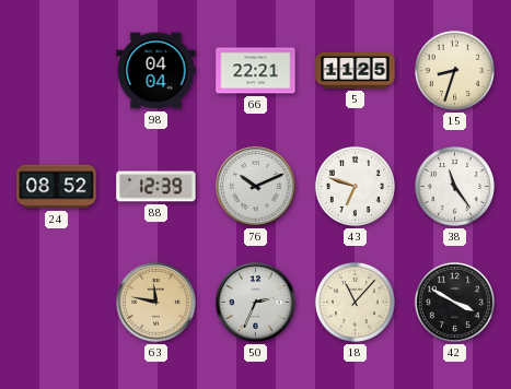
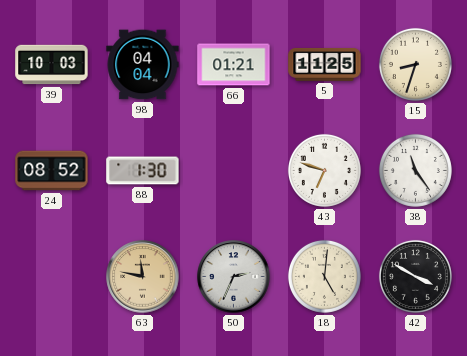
39: none -> 10:03 (52, 65)
66: 22:21 -> 01:21 (234, 65)
88: 12:39 -> 1:30 (143, 171)
76: 10:11 -> none (256, 187)
18: 11:07 -> 5:01 (324, 276)
